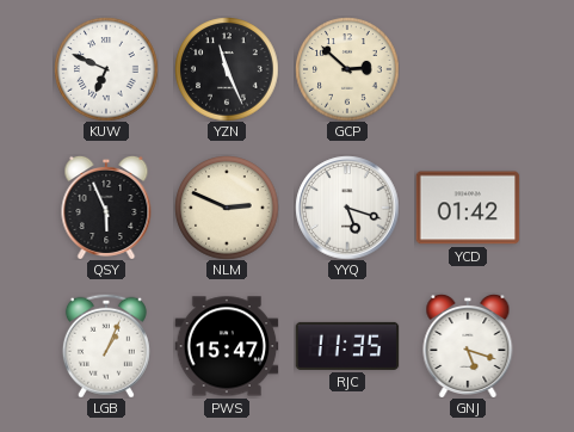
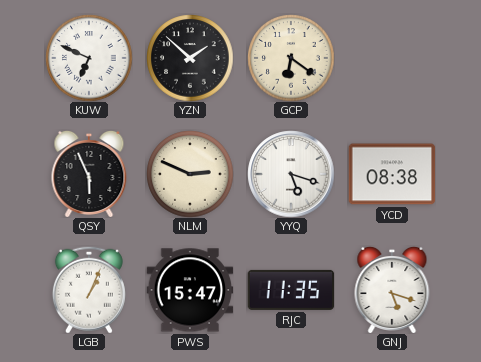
YZN: 11:26 -> 1:52 (190, 58)
GCP: 2:52 -> 6:21 (291, 58)
YCD: 01:42 -> 08:38 (392, 174)
